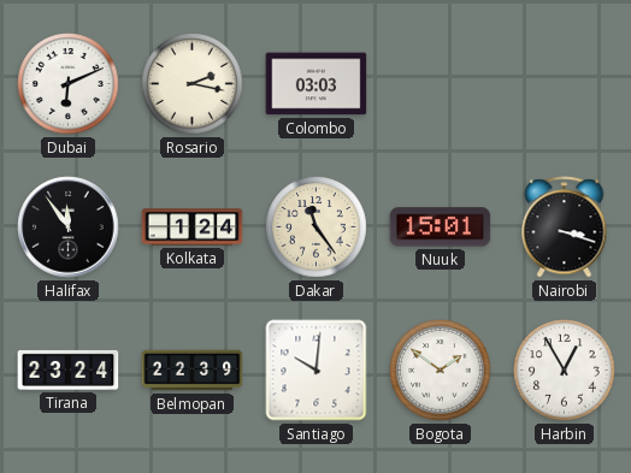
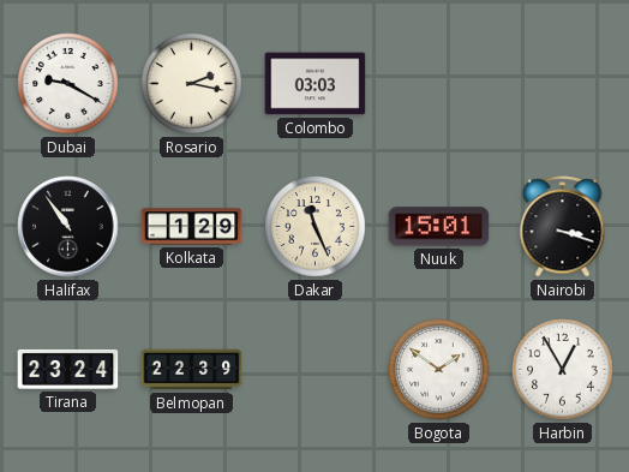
Dubai: 6:11 -> 9:20 (68, 84)
Halifax: 11:54 -> 10:54 (68, 227)
Kolkata: 1:24 -> 1:29 (192, 227)
Dakar: 11:24 -> 11:26 (316, 227)
Santiago: 10:01 -> none (317, 371)
